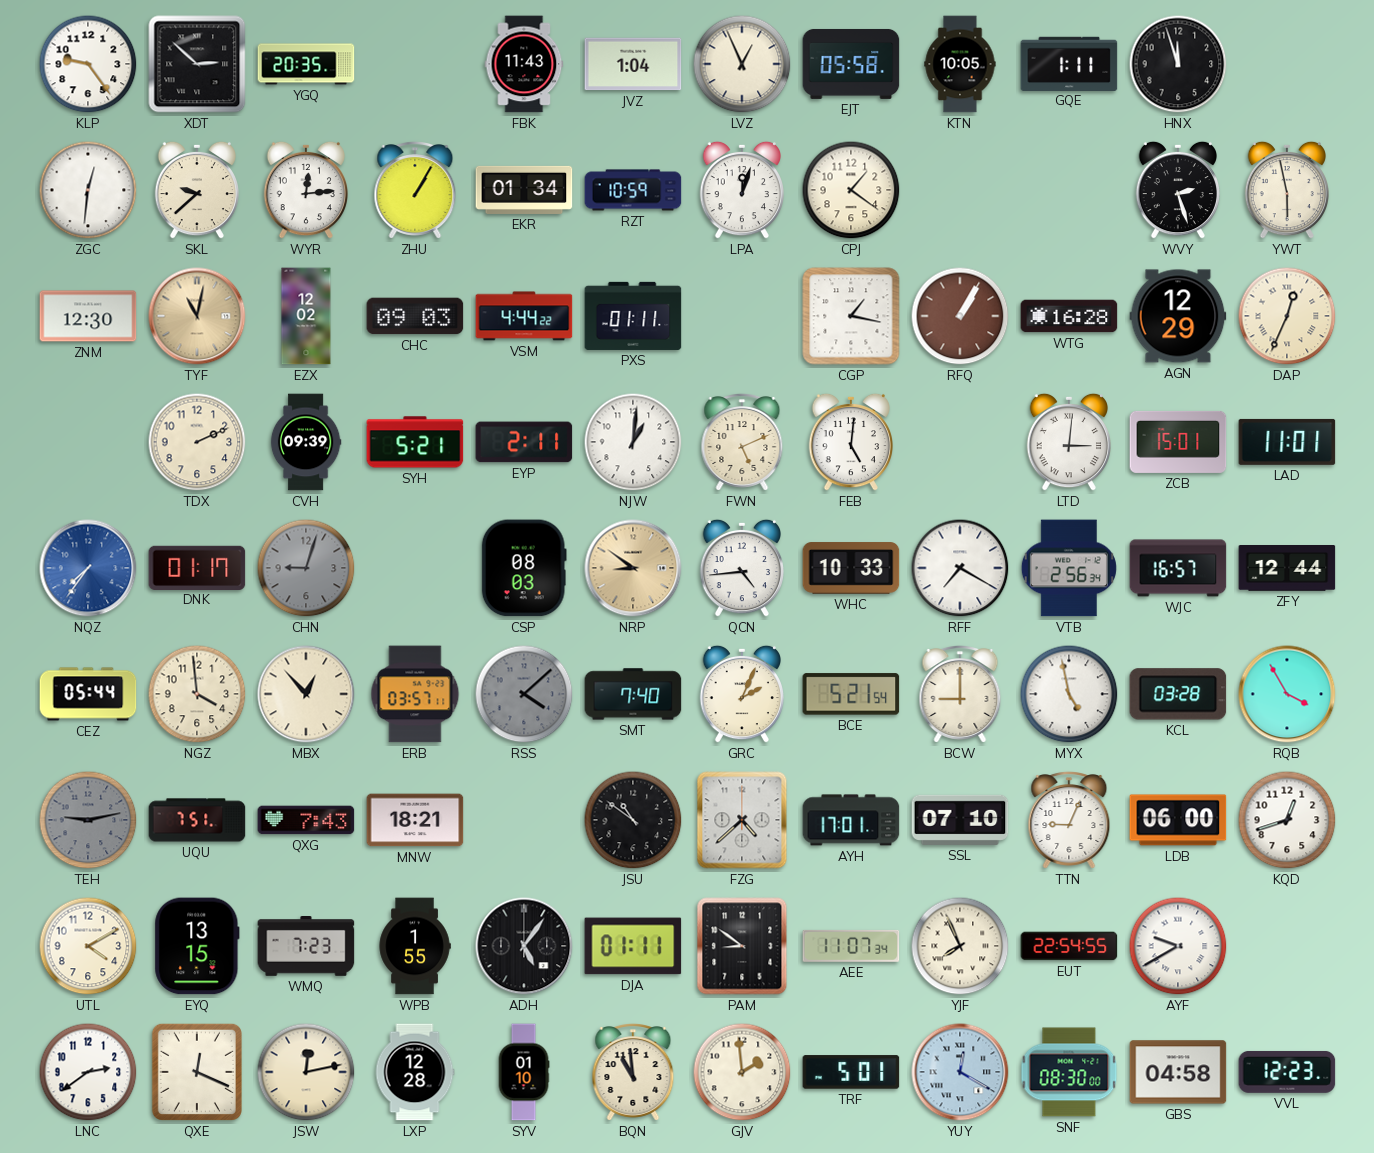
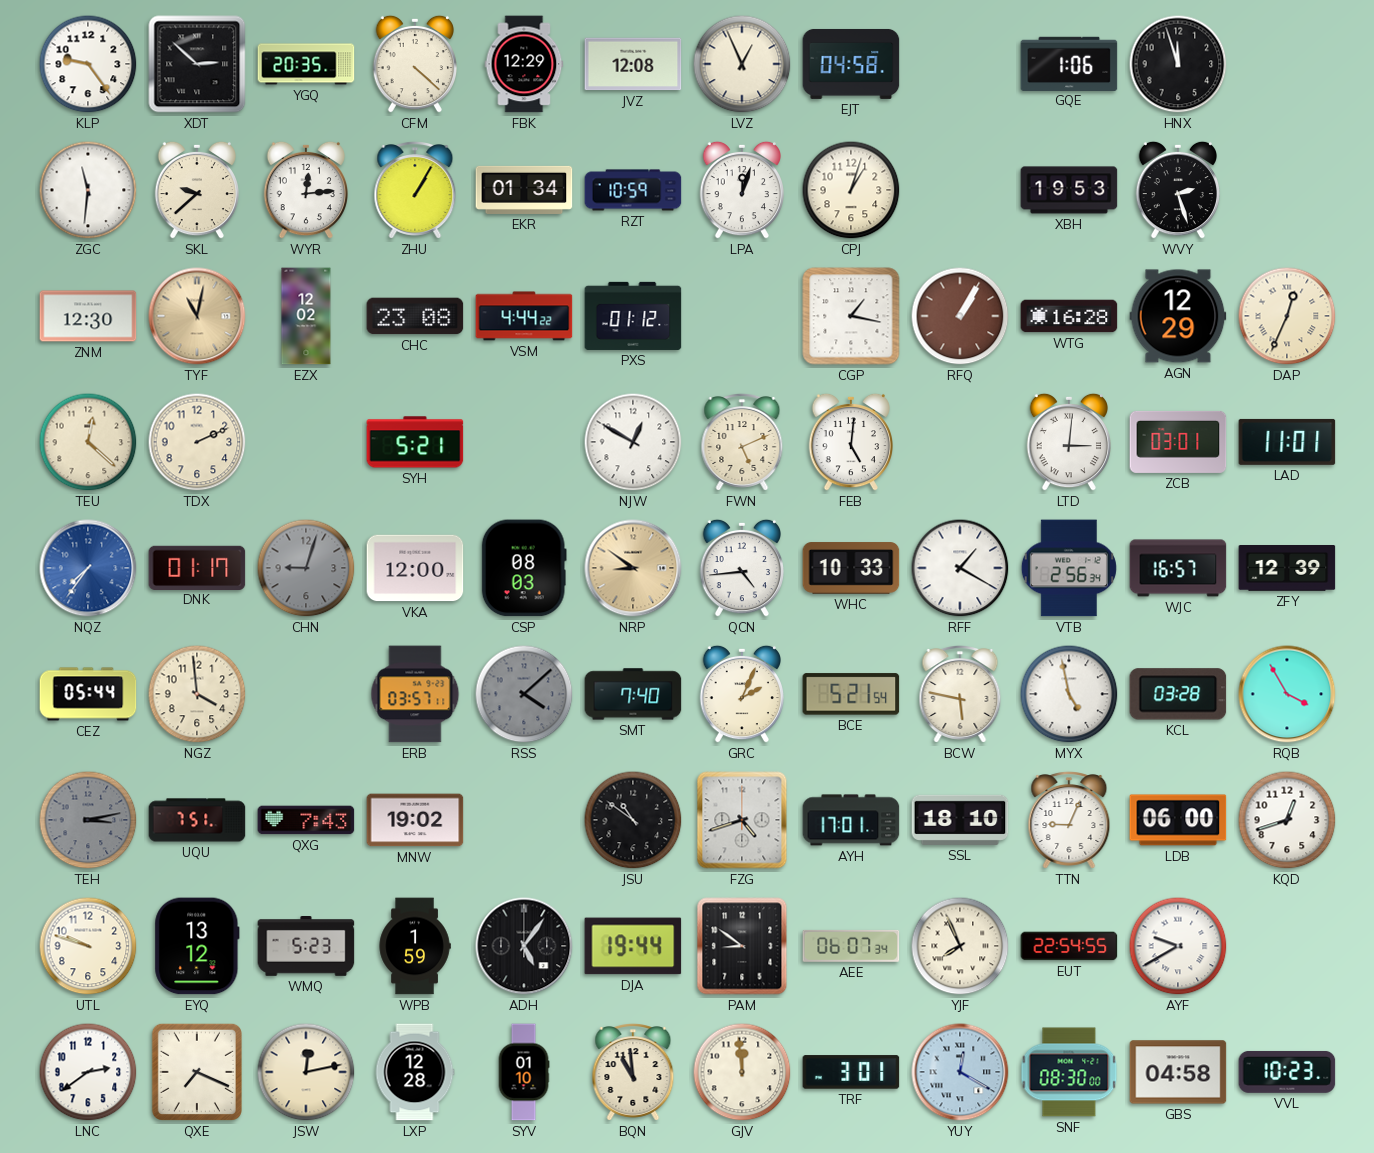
CFM: none -> 4:22 (414, 64)
FBK: 11:43 -> 12:29 (524, 64)
JVZ: 1:04 -> 12:08 (633, 64)
EJT: 05:58 -> 04:58 (851, 64)
KTN: 10:05 -> none (960, 64)
GQE: 1:11 -> 1:06 (1069, 63)
ZGC: 12:31 -> 11:31 (88, 190)
CPJ: 1:21 -> 1:03 (851, 190)
XBH: none -> 19:53 (1069, 190)
YWT: 5:58 -> none (1286, 190)
CHC: 09:03 -> 23:08 (415, 316)
PXS: 01:11 -> 01:12 (633, 316)
TEU: none -> 12:22 (88, 442)
CVH: 09:39 -> none (306, 442)
EYP: 2:11 -> none (524, 442)
NJW: 1:01 -> 12:50 (633, 442)
ZCB: 15:01 -> 03:01 (1178, 442)
VKA: none -> 12:00 (415, 568)
RFF: 7:20 -> 1:20 (960, 568)
ZFY: 12:44 -> 12:39 (1287, 569)
MBX: 12:53 -> none (306, 694)
BCW: 9:00 -> 5:47 (960, 695)
TEH: 9:13 -> 3:13 (88, 820)
MNW: 18:21 -> 19:02 (415, 820)
FZG: 4:38 -> 4:42 (742, 820)
SSL: 07:10 -> 18:10 (960, 820)
UTL: 4:10 -> 9:48 (88, 946)
EYQ: 13:15 -> 13:12 (197, 946)
WMQ: 7:23 -> 5:23 (306, 947)
WPB: 1:55 -> 1:59 (415, 946)
DJA: 01:11 -> 19:44 (633, 946)
AEE: 11:07 -> 06:07 (851, 946)
QXE: 12:19 -> 7:19 (197, 1072)
GJV: 1:59 -> 11:59 (742, 1072)
TRF: 5:01 -> 3:01 (851, 1072)
VVL: 12:23 -> 10:23 (1287, 1072)
